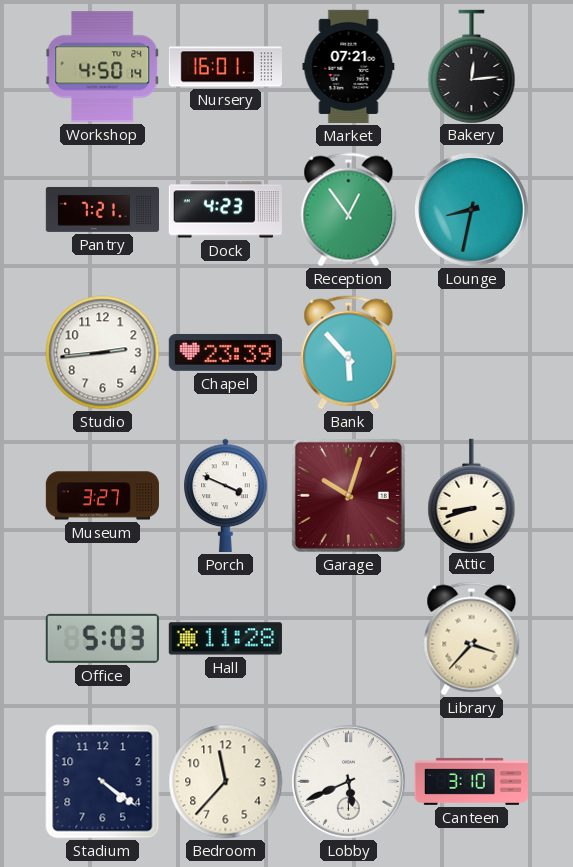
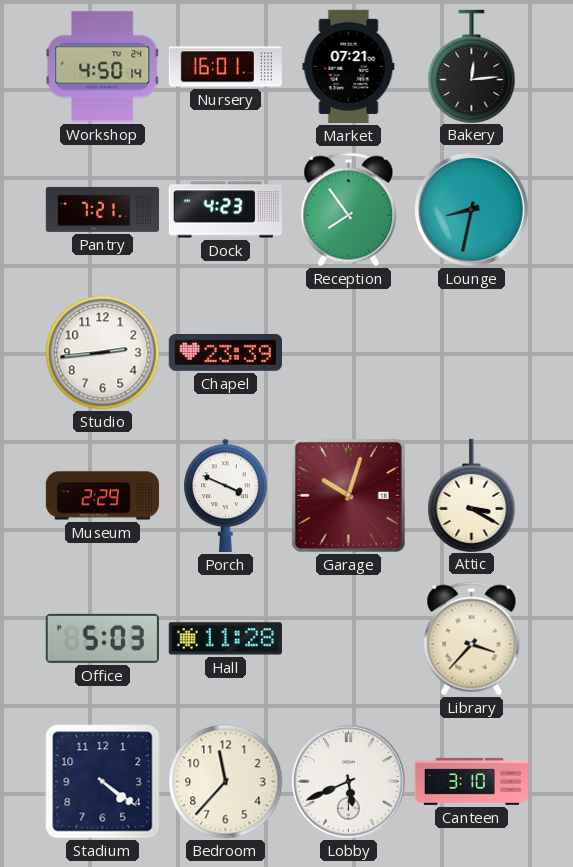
Reception: 12:54 -> 7:54 (349, 210)
Bank: 5:53 -> none (349, 353)
Museum: 3:27 -> 2:29 (102, 496)
Attic: 8:42 -> 3:20 (472, 495)
